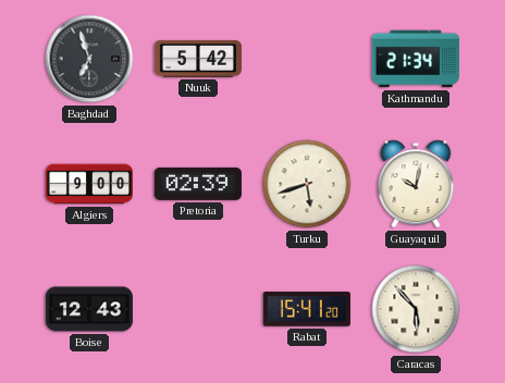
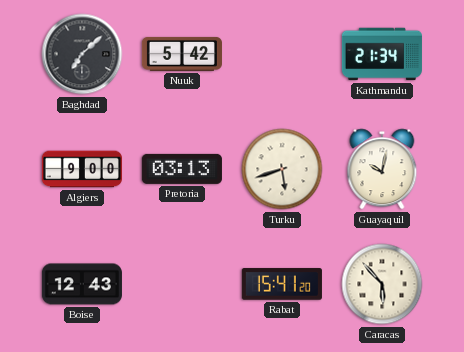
Baghdad: 6:57 -> 7:08 (82, 54)
Pretoria: 02:39 -> 03:13 (182, 169)
